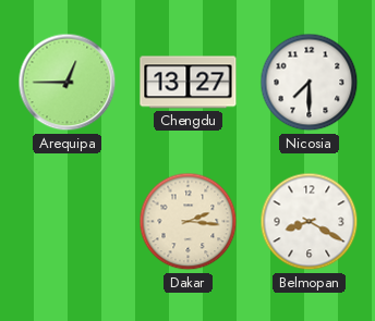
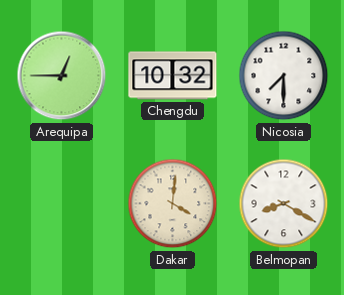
Chengdu: 13:27 -> 10:32 (173, 76)
Dakar: 2:16 -> 4:01 (173, 204)
